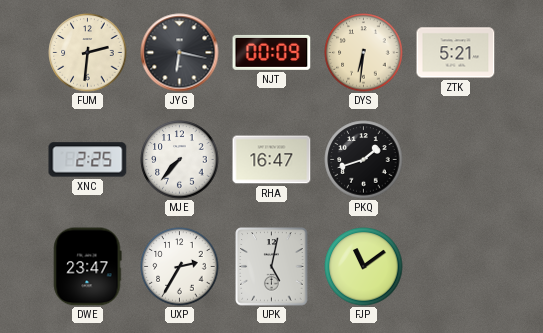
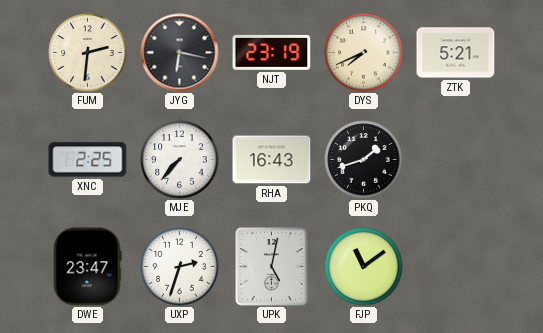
NJT: 00:09 -> 23:19 (272, 52)
DYS: 6:31 -> 7:41 (364, 53)
RHA: 16:47 -> 16:43 (272, 160)
UXP: 2:35 -> 2:33 (180, 267)
